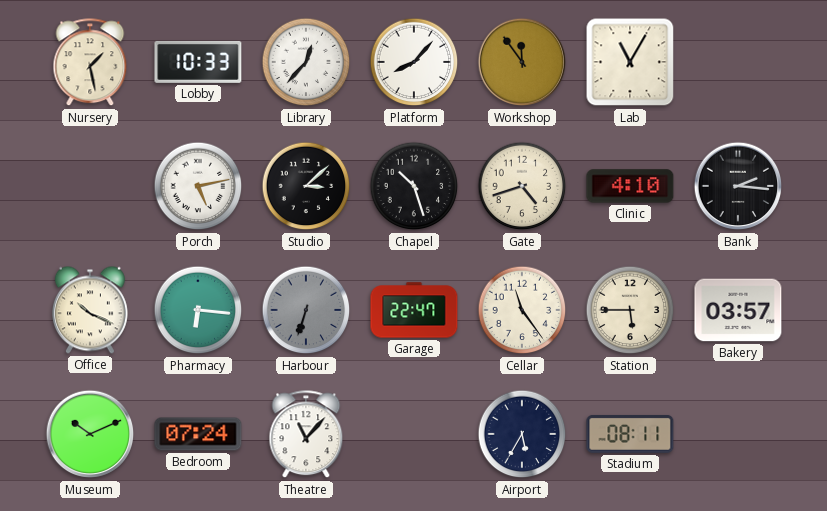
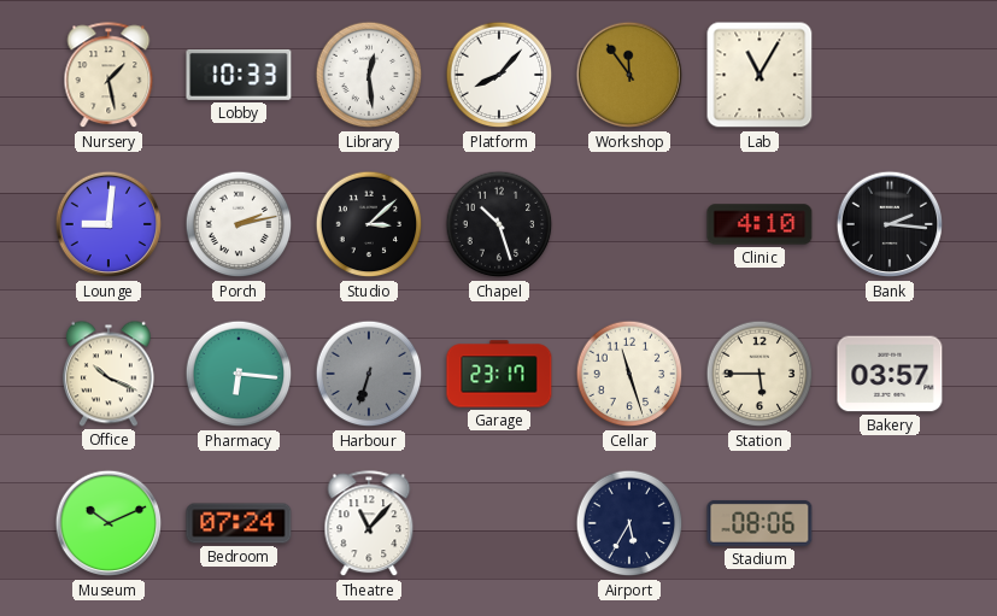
Library: 12:37 -> 12:29 (369, 75)
Lounge: none -> 9:01 (109, 224)
Porch: 5:13 -> 2:13 (239, 224)
Gate: 4:42 -> none (522, 186)
Garage: 22:47 -> 23:17 (499, 374)
Cellar: 11:24 -> 11:27 (629, 374)
Stadium: 08:11 -> 08:06 (760, 523)
